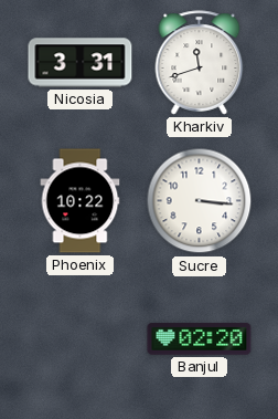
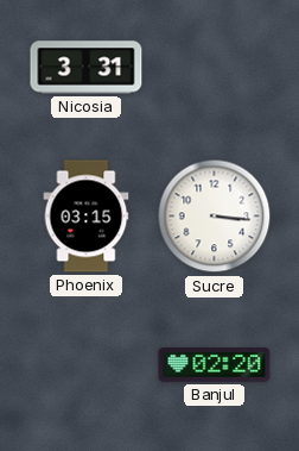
Kharkiv: 11:42 -> none (200, 63)
Phoenix: 10:22 -> 03:15 (87, 217)
